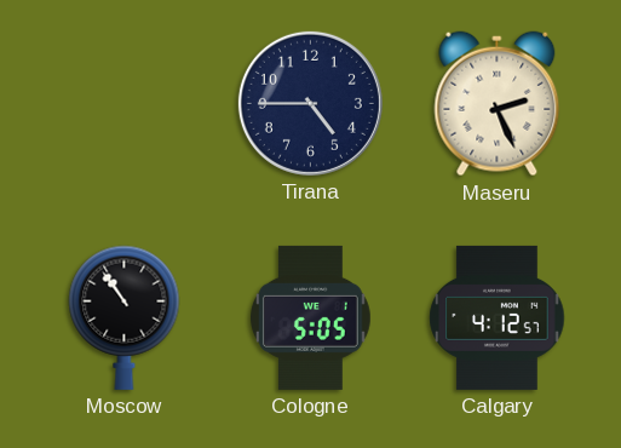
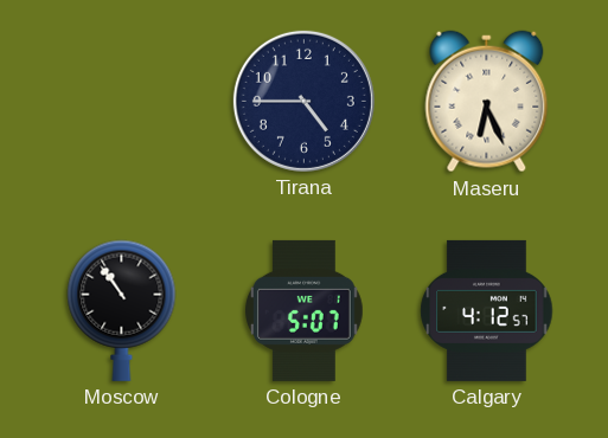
Maseru: 2:26 -> 6:26 (487, 102)
Cologne: 5:05 -> 5:07 (303, 310)
